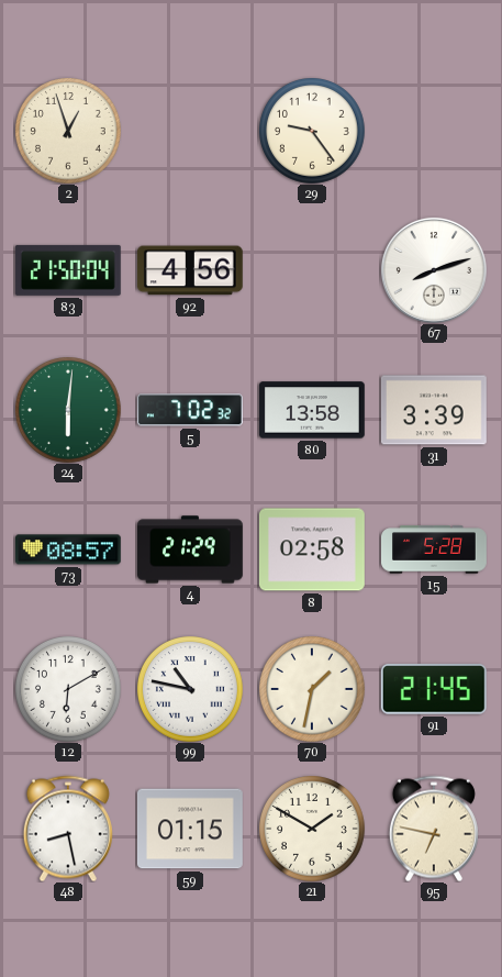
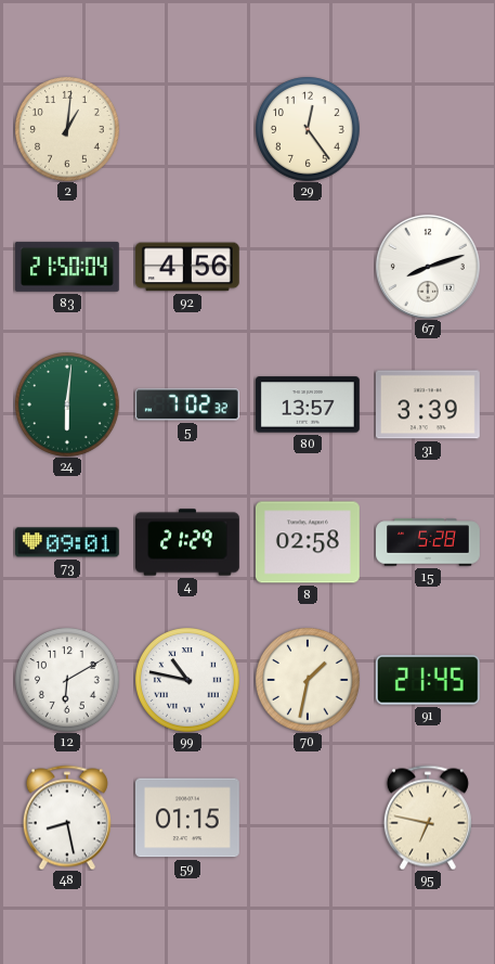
2: 12:57 -> 1:01 (67, 129)
29: 9:24 -> 12:24 (308, 129)
80: 13:58 -> 13:57 (308, 404)
73: 08:57 -> 09:01 (67, 542)
21: 1:50 -> none (312, 829)
